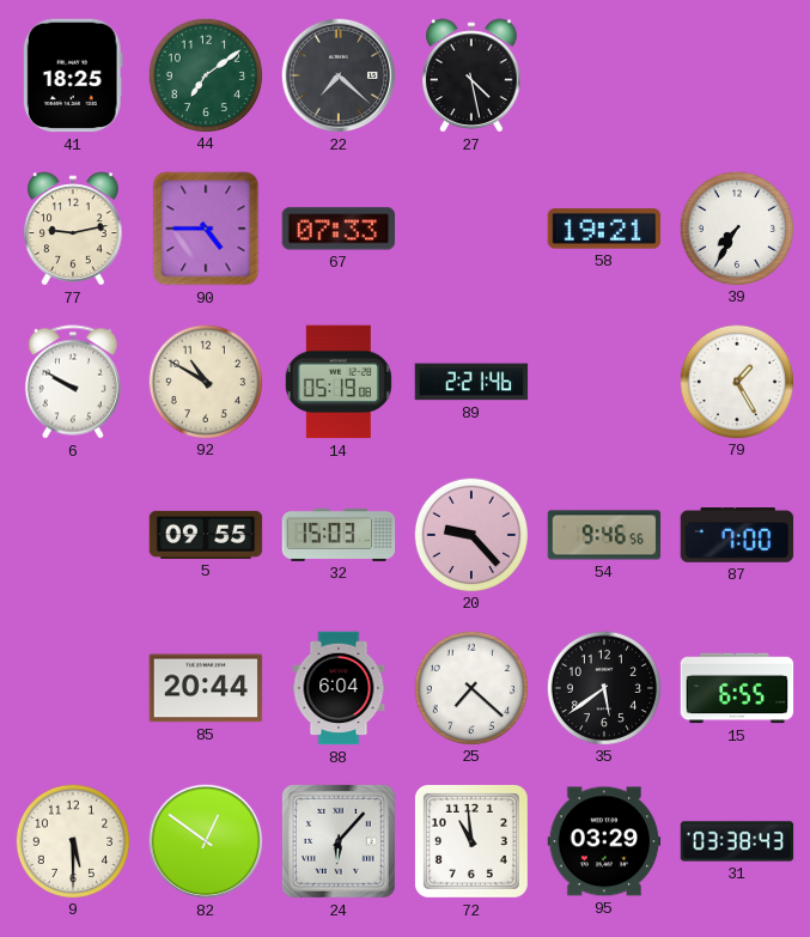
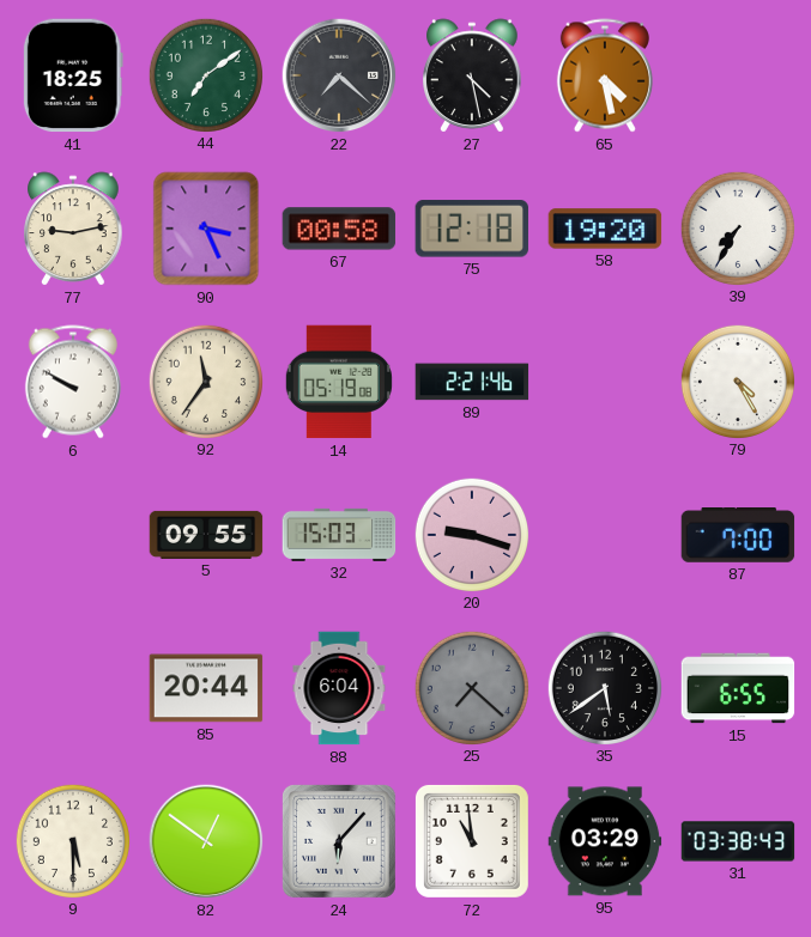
65: none -> 4:28 (605, 75)
90: 4:45 -> 3:26 (206, 229)
67: 07:33 -> 00:58 (339, 229)
75: none -> 12:18 (472, 229)
58: 19:21 -> 19:20 (605, 229)
92: 10:50 -> 11:36 (205, 381)
79: 1:25 -> 4:25 (737, 381)
20: 9:23 -> 9:18 (471, 534)
54: 9:46 -> none (604, 535)
25 dial: white -> grey (471, 687)
